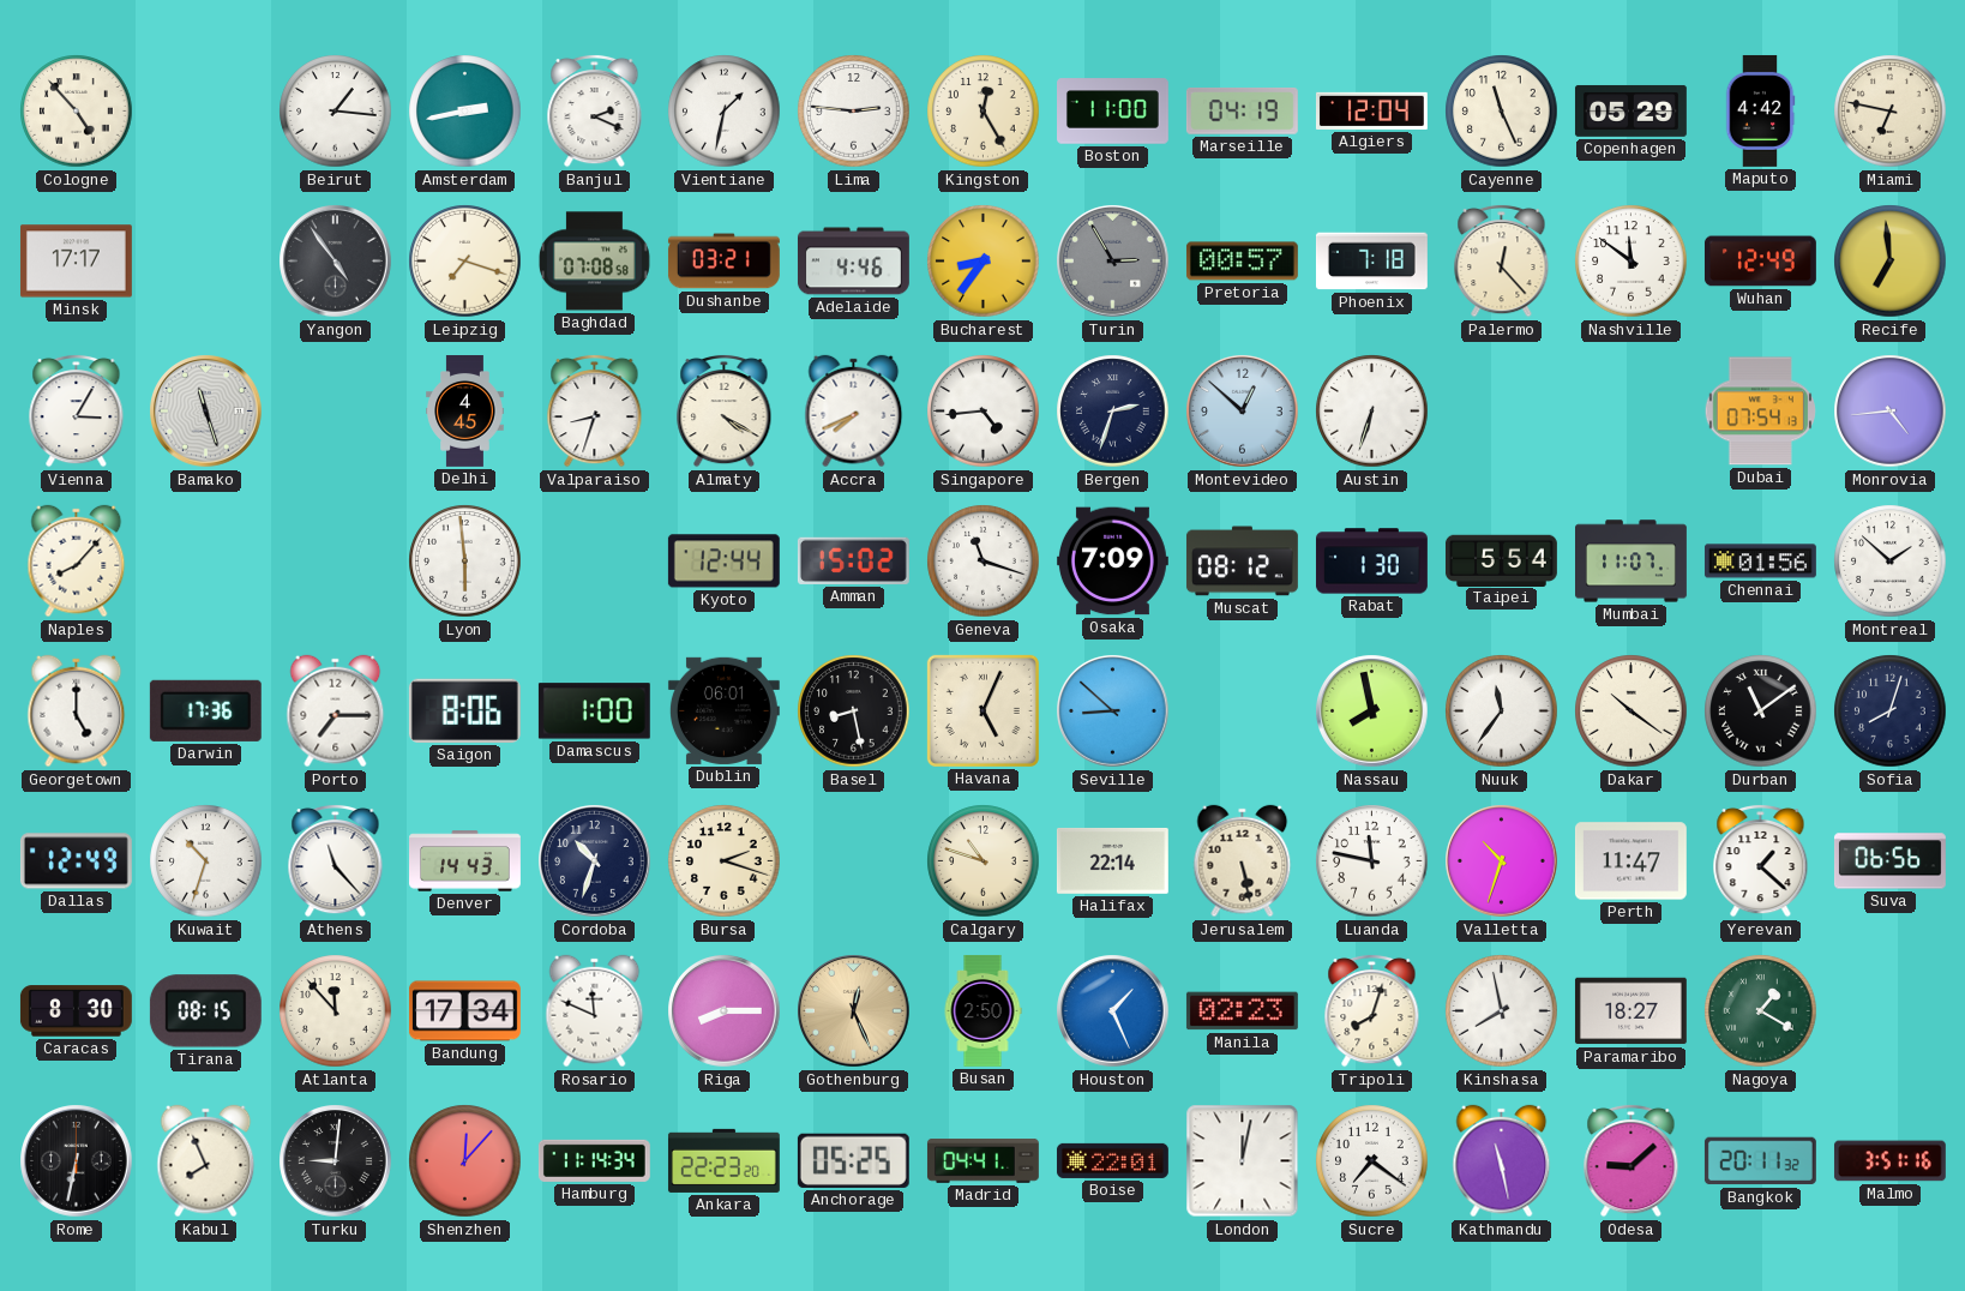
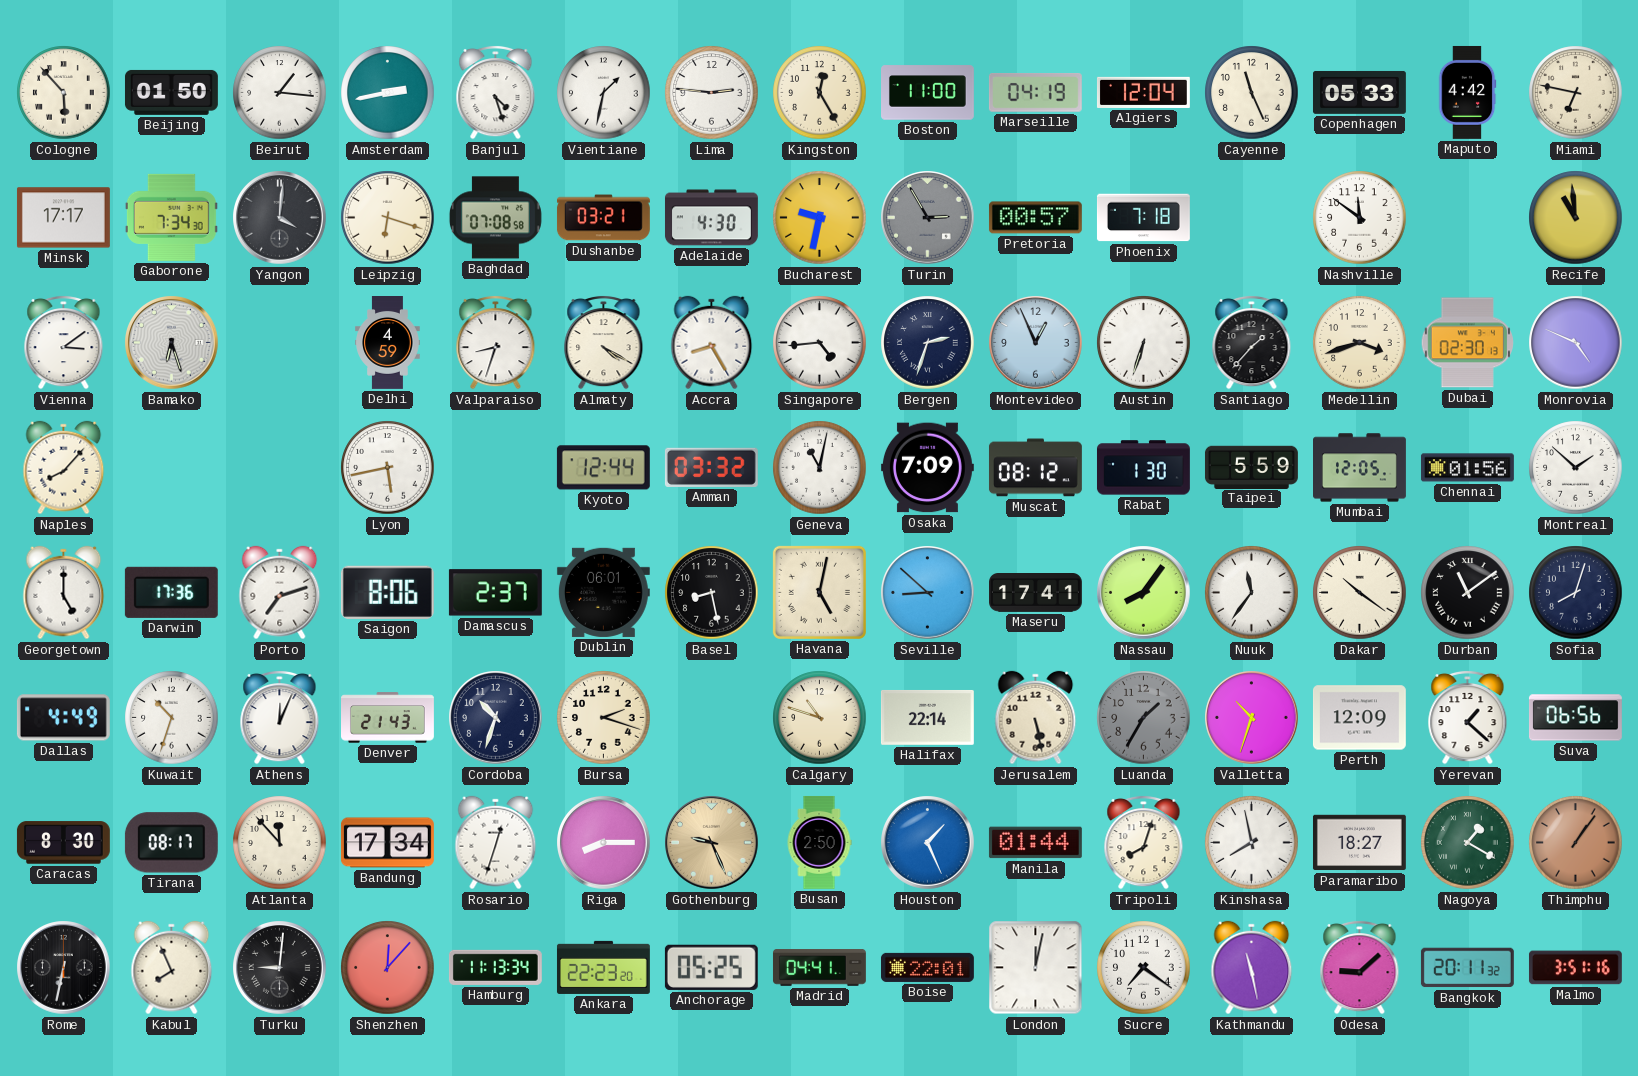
Cologne: 4:53 -> 5:53 (64, 93)
Beijing: none -> 01:50 (171, 92)
Banjul: 2:19 -> 4:27 (496, 92)
Copenhagen: 05:29 -> 05:33 (1359, 92)
Gaborone: none -> 7:34 (171, 217)
Yangon: 4:54 -> 4:01 (280, 218)
Leipzig: 7:18 -> 6:18 (388, 218)
Adelaide: 4:46 -> 4:30 (711, 218)
Bucharest: 8:36 -> 9:32 (820, 218)
Palermo: 12:23 -> none (1502, 260)
Wuhan: 12:49 -> none (1760, 262)
Recife: 6:59 -> 10:59 (1576, 218)
Vienna: 3:05 -> 3:09 (64, 342)
Bamako: 11:27 -> 6:27 (172, 343)
Delhi: 4:45 -> 4:59 (388, 343)
Accra: 7:41 -> 8:25 (712, 343)
Montevideo: 12:52 -> 12:56 (1036, 343)
Santiago: none -> 1:37 (1252, 342)
Medellin: none -> 3:42 (1360, 343)
Dubai: 07:54 -> 02:30 (1467, 343)
Monrovia: 4:44 -> 4:49 (1576, 343)
Lyon: 5:59 -> 5:43 (388, 468)
Amman: 15:02 -> 03:32 (711, 467)
Geneva: 11:18 -> 11:02 (820, 468)
Taipei: 5:54 -> 5:59 (1251, 467)
Mumbai: 11:07 -> 12:05 (1360, 468)
Porto: 7:15 -> 7:12 (280, 593)
Damascus: 1:00 -> 2:37 (495, 593)
Havana: 5:04 -> 5:02 (819, 592)
Maseru: none -> 17:41 (1036, 593)
Nassau: 7:58 -> 8:06 (1144, 593)
Dallas: 12:49 -> 4:49 (63, 718)
Athens: 11:23 -> 12:04 (280, 717)
Denver: 14:43 -> 21:43 (388, 718)
Luanda: 11:47 -> 1:35 (1144, 718)
Luanda dial: white -> grey (1144, 718)
Perth: 11:47 -> 12:09 (1359, 718)
Tirana: 08:15 -> 08:17 (171, 843)
Rosario: 11:49 -> 12:33 (496, 843)
Gothenburg: 12:26 -> 9:26 (712, 843)
Manila: 02:23 -> 01:44 (1035, 843)
Thimphu: none -> 1:06 (1576, 843)
Hamburg: 11:14 -> 11:13 (495, 967)
